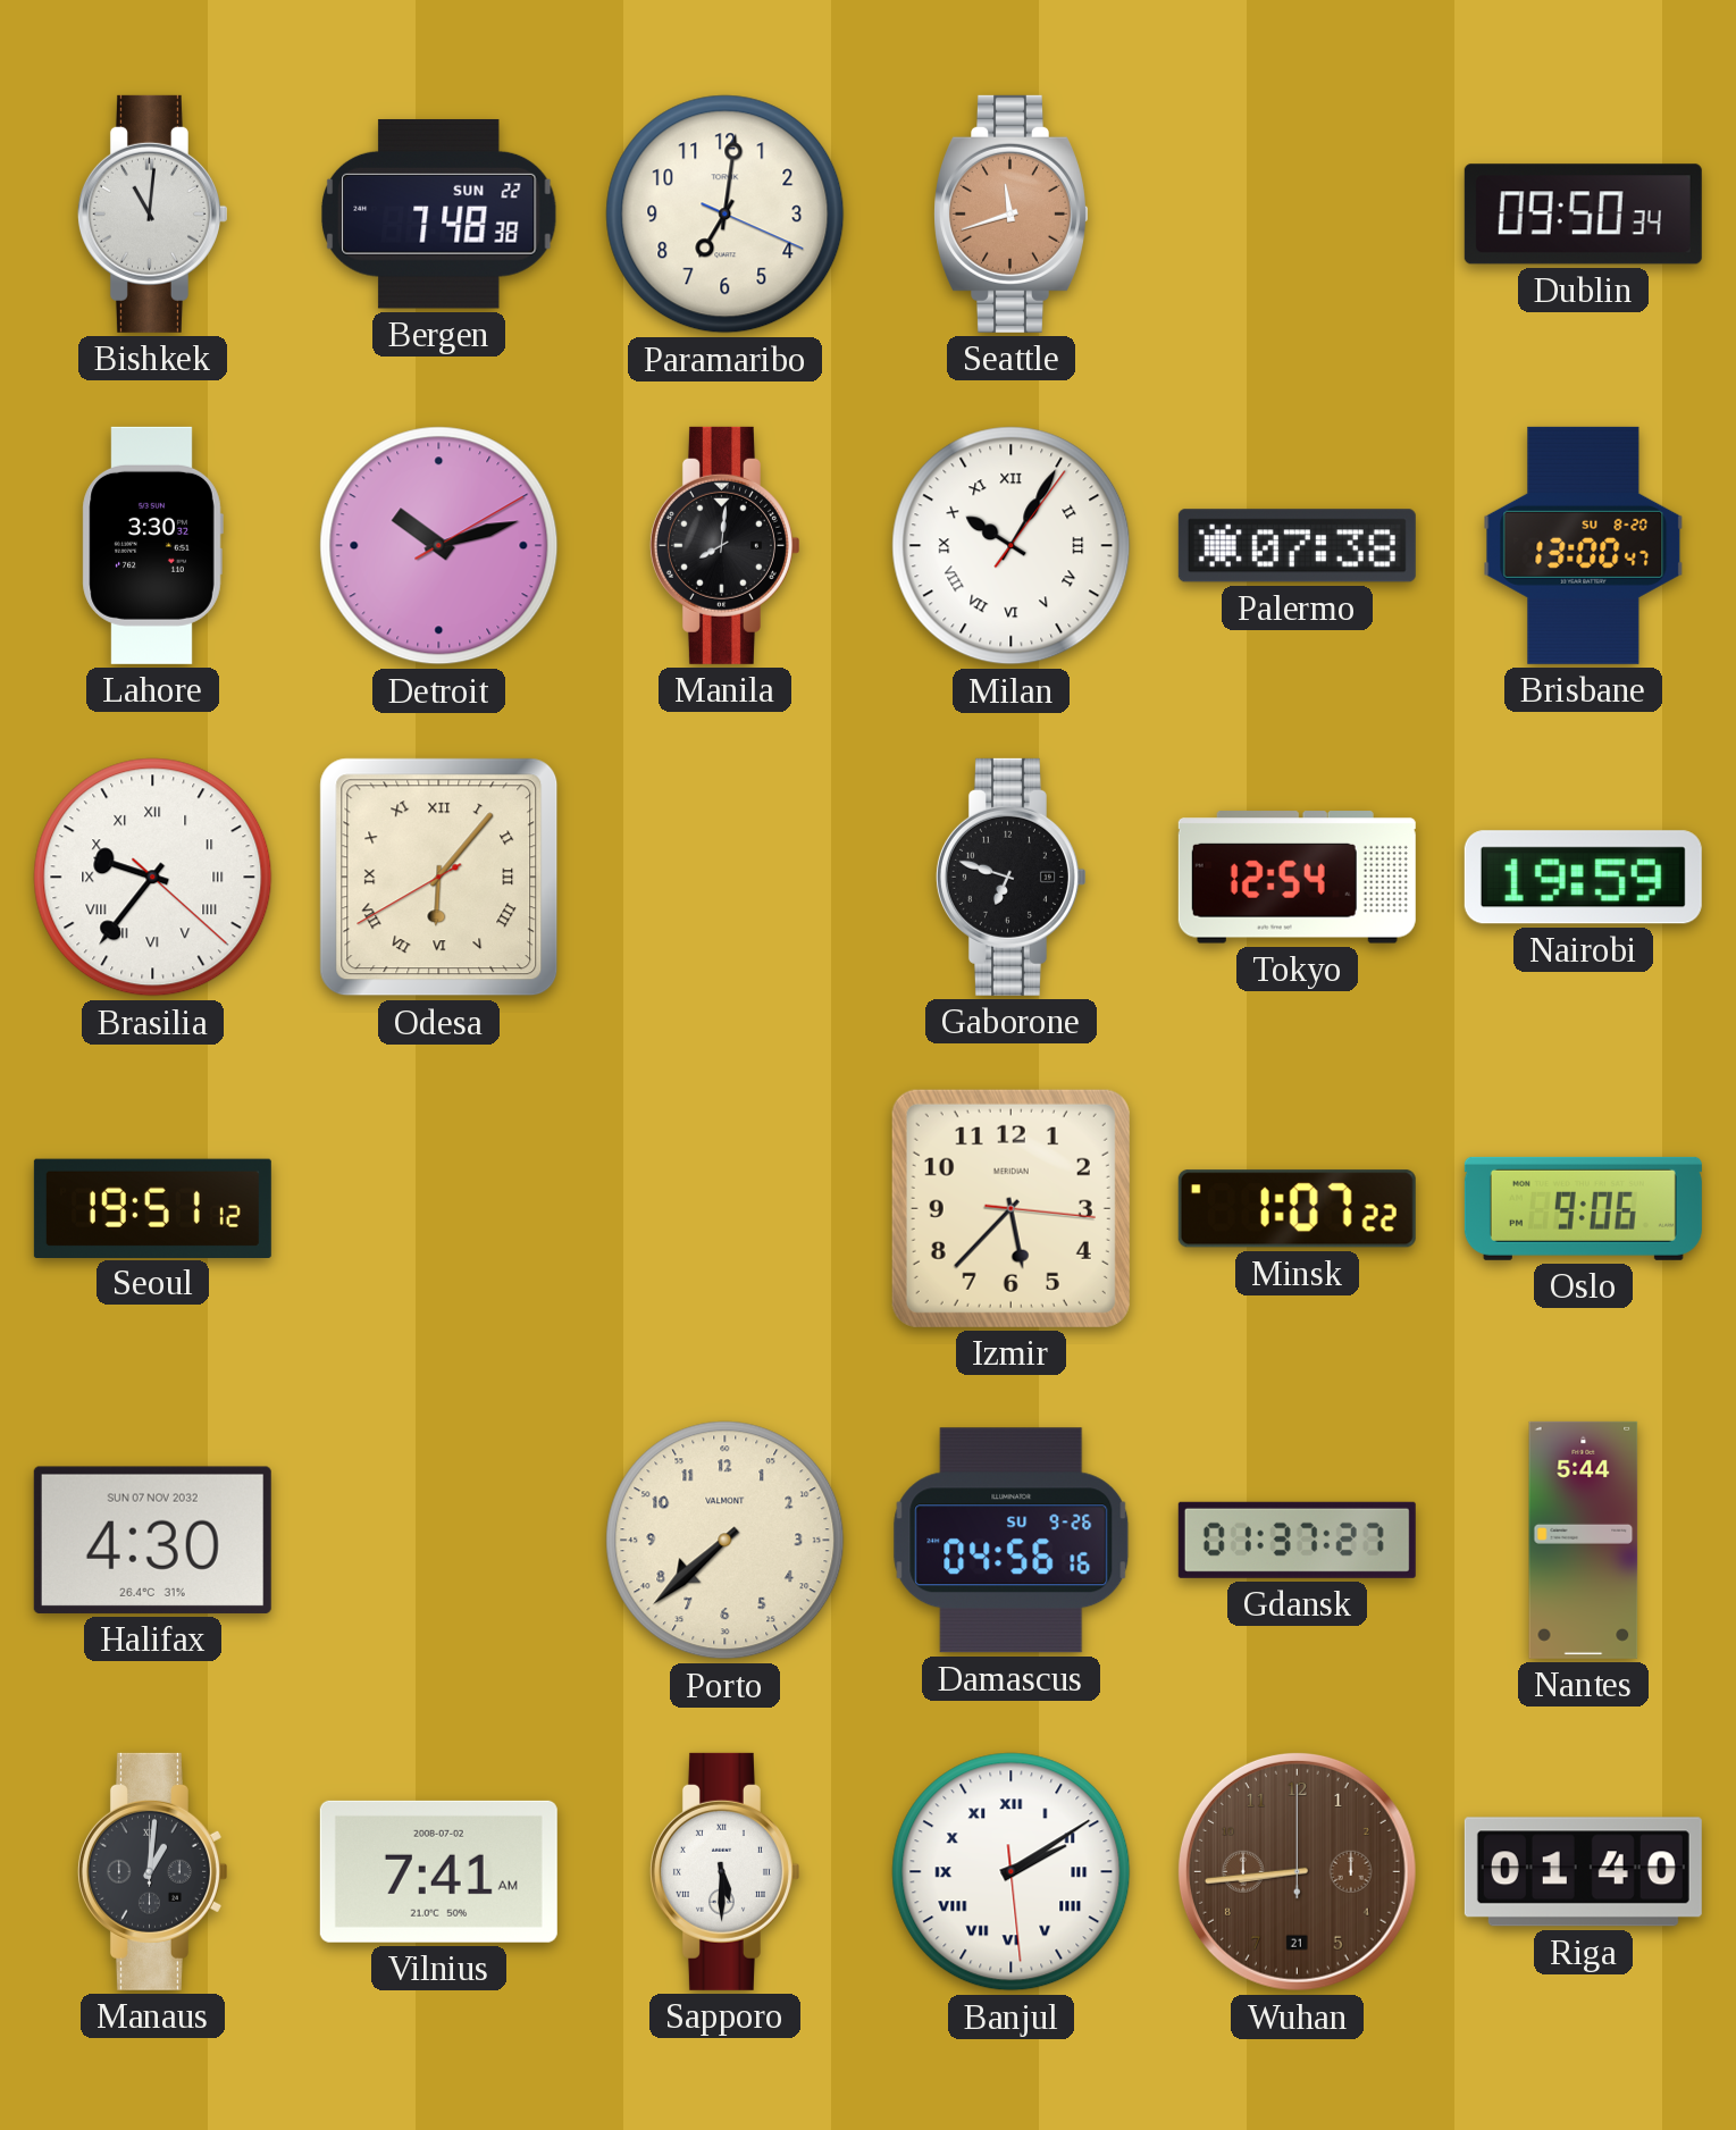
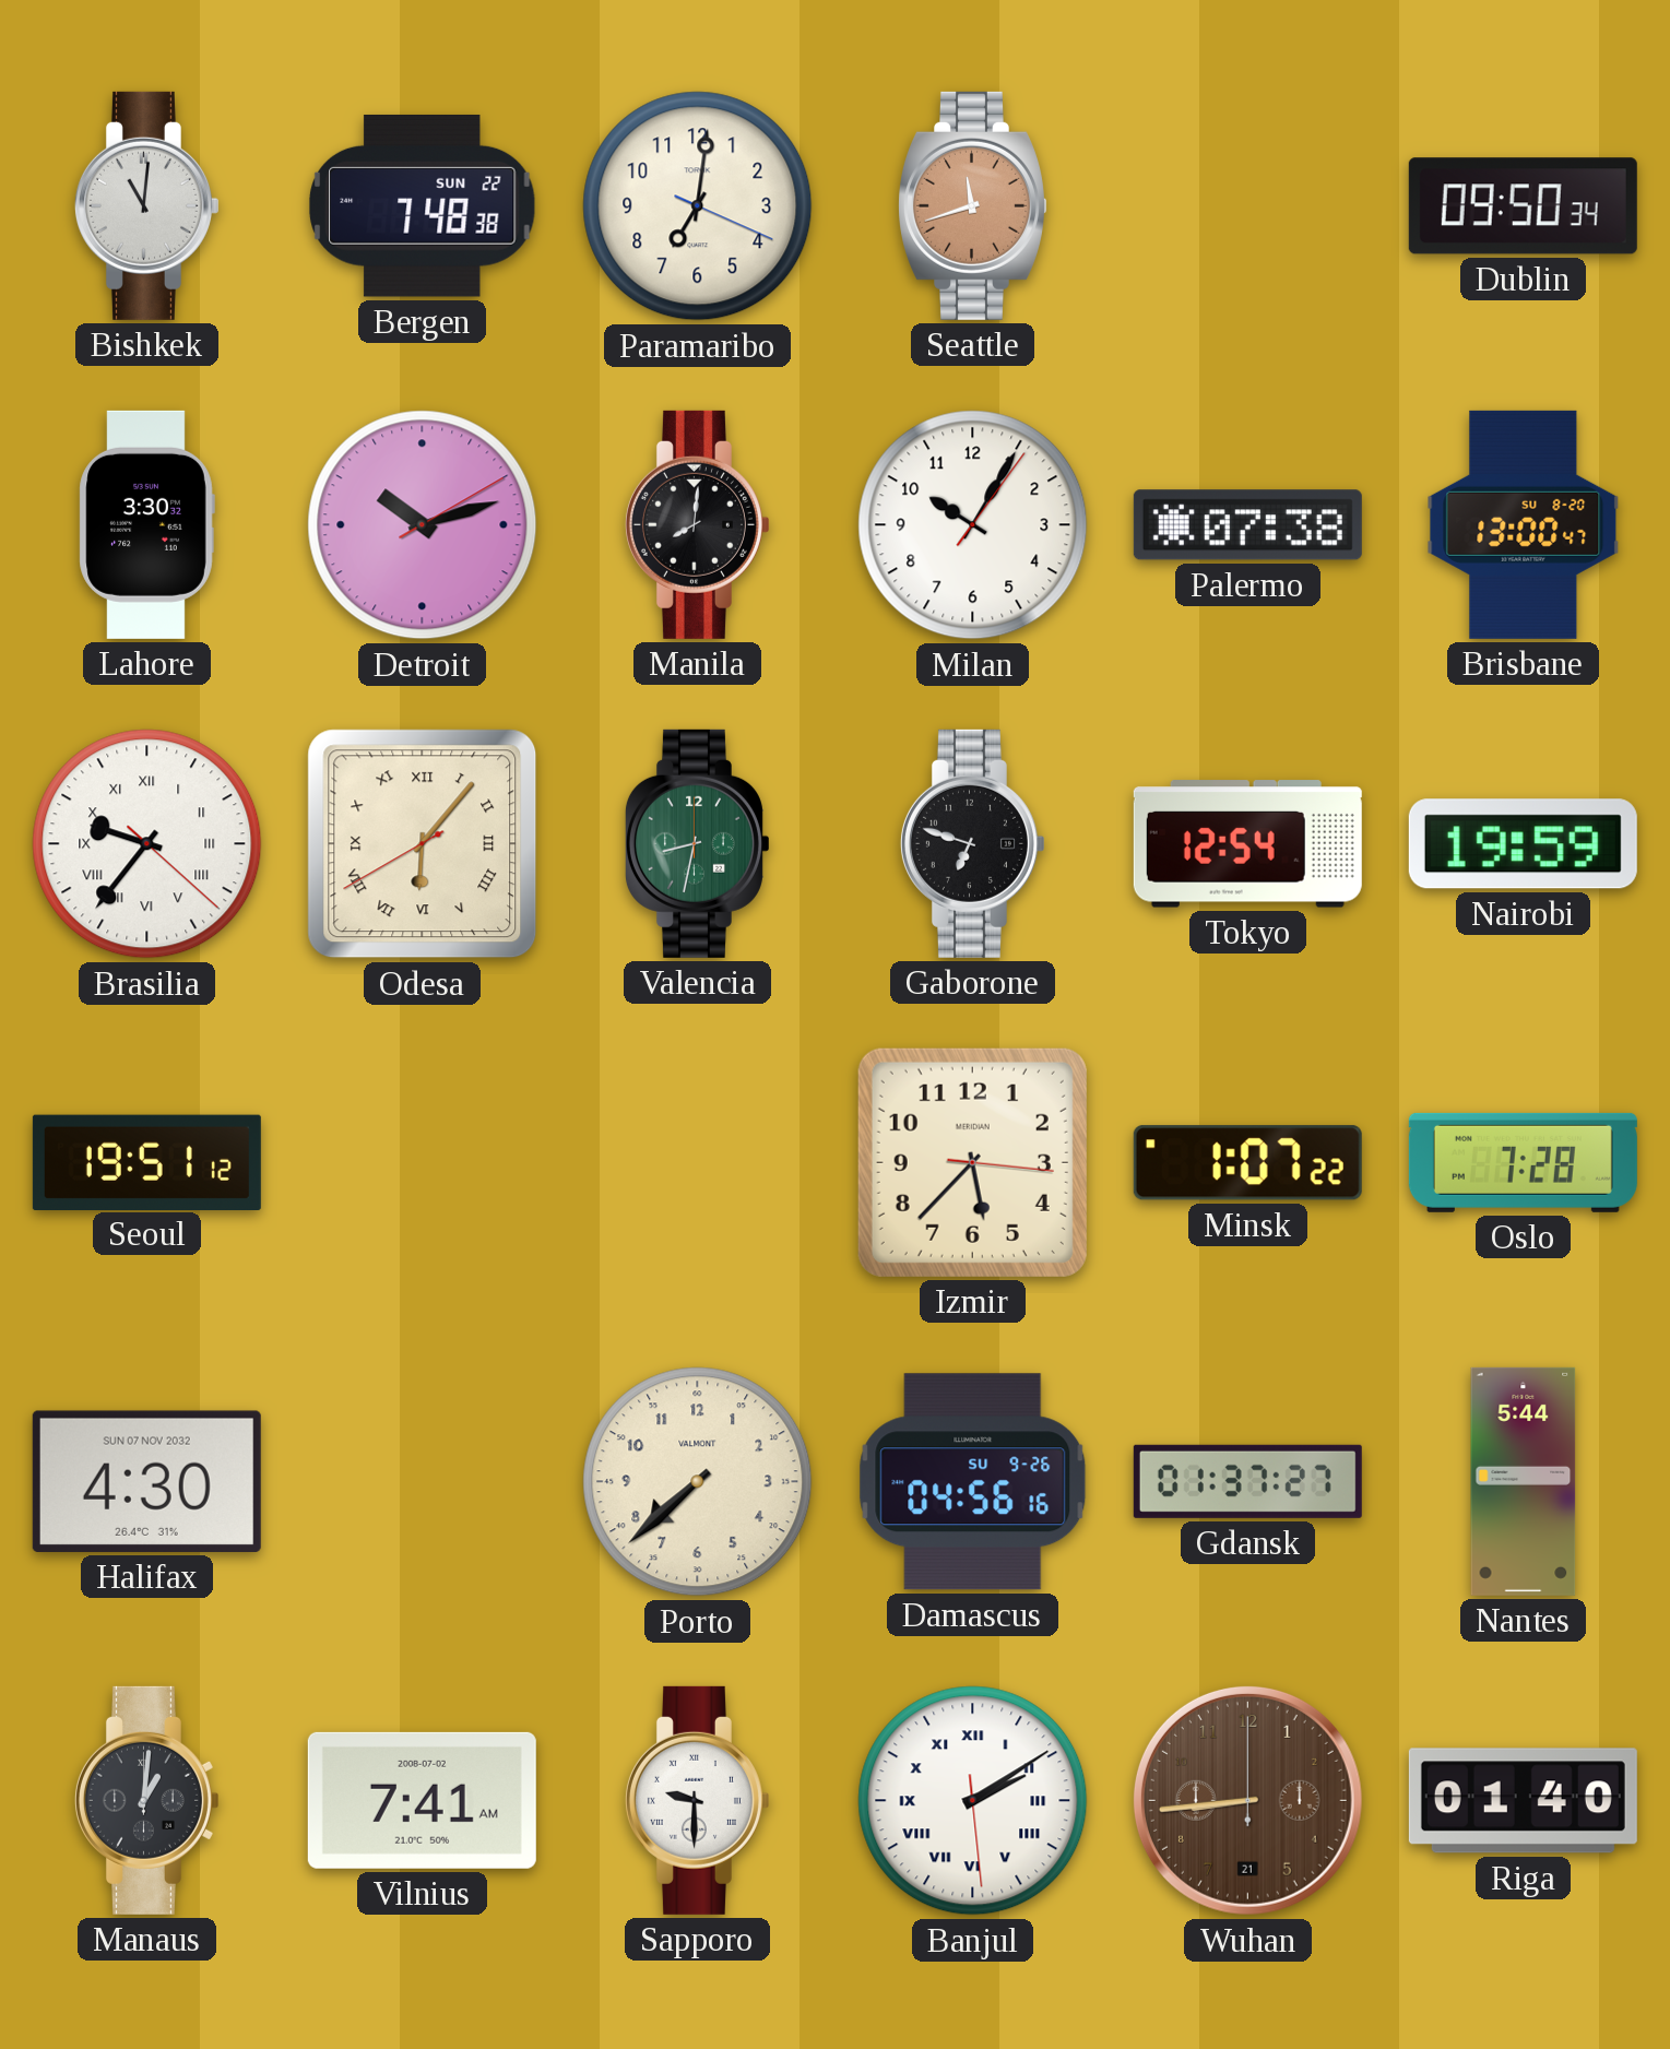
Milan numerals: Roman -> Arabic (973, 525)
Valencia: none -> 8:32 (697, 843)
Oslo: 9:06 -> 7:28 (1523, 1162)
Sapporo: 5:30 -> 9:30 (697, 1800)
